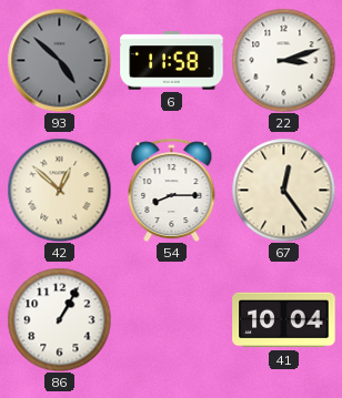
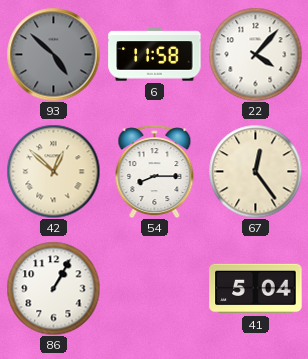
22: 3:12 -> 4:07 (255, 54)
41: 10:04 -> 5:04 (256, 289)
